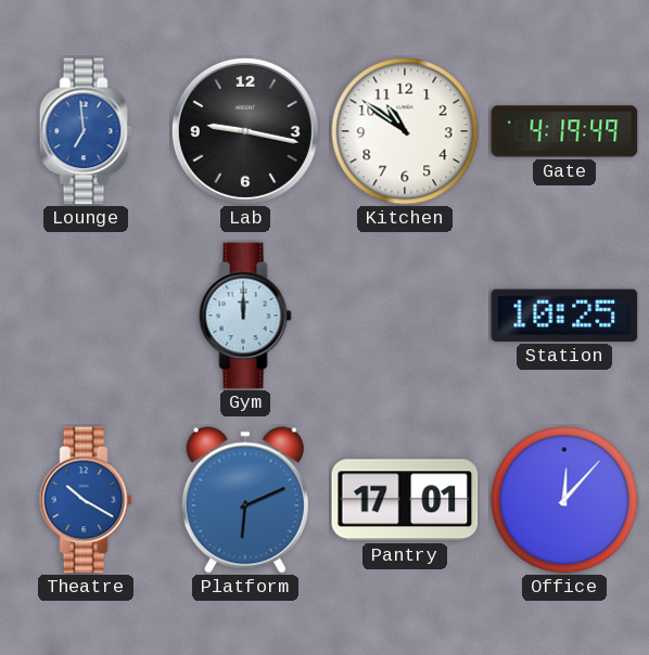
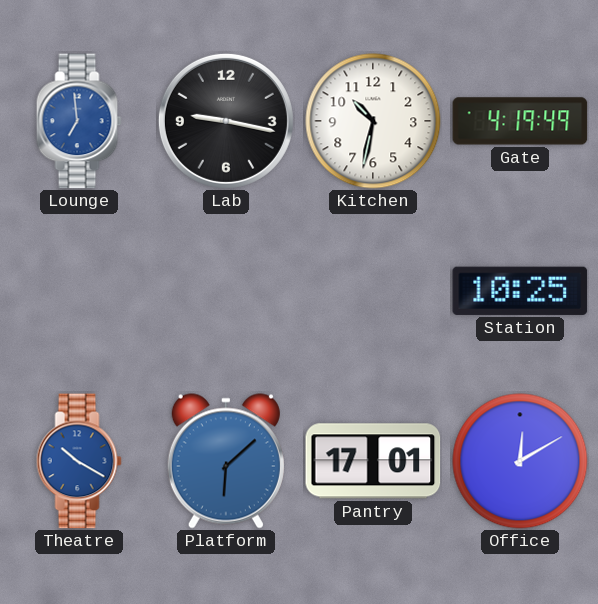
Kitchen: 10:51 -> 10:32 (373, 121)
Gym: 12:00 -> none (245, 316)
Platform: 6:11 -> 6:08 (226, 461)
Office: 12:07 -> 12:10 (520, 461)
